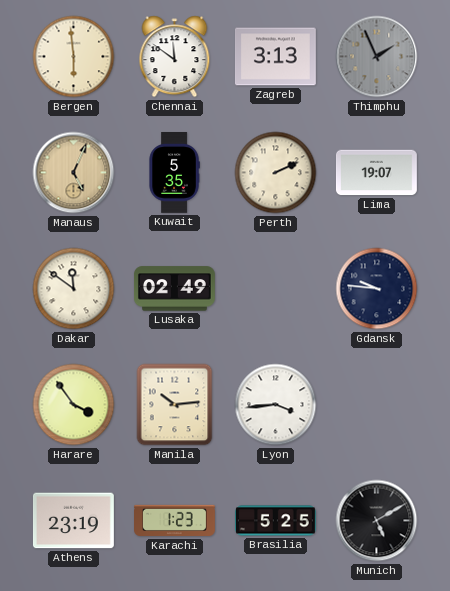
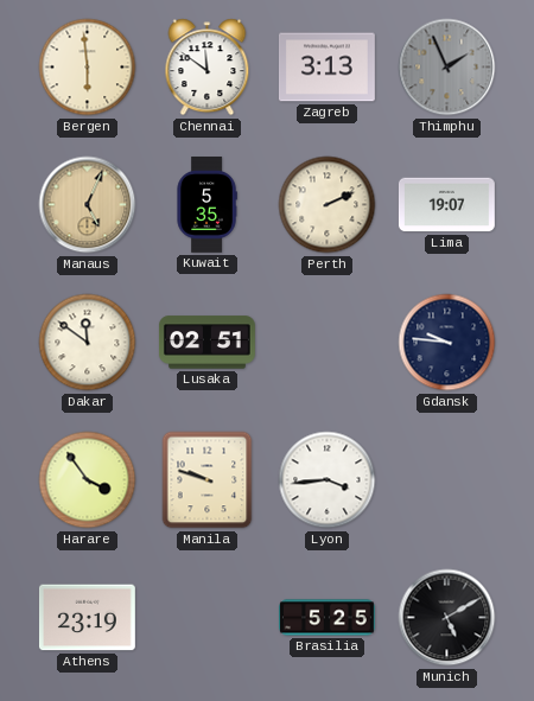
Lusaka: 02:49 -> 02:51 (208, 343)
Manila: 10:14 -> 9:48 (208, 480)
Karachi: 1:23 -> none (175, 521)
